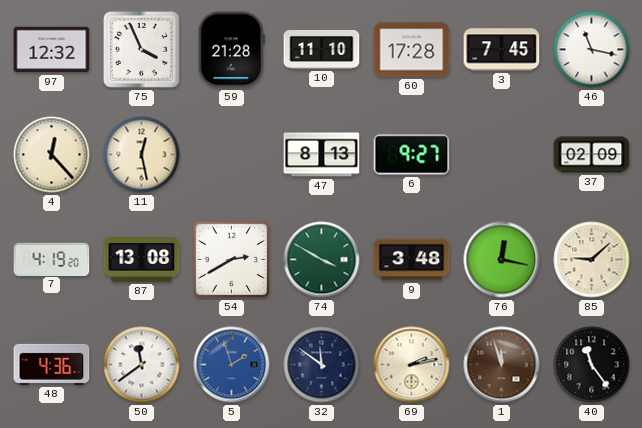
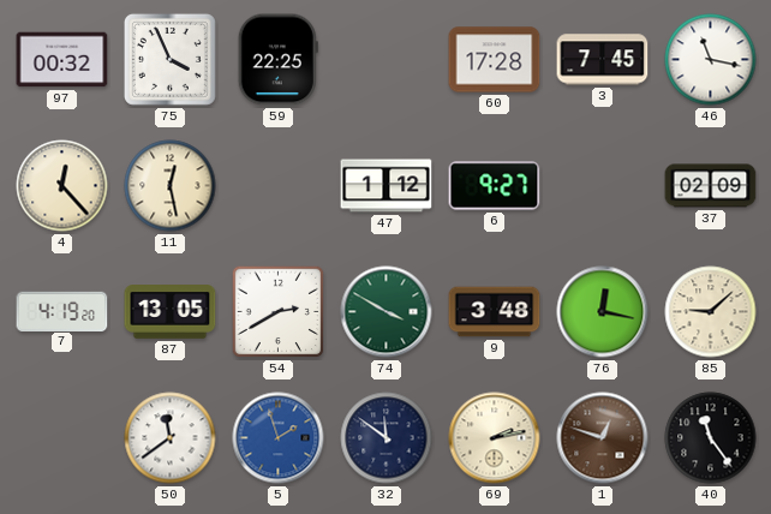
97: 12:32 -> 00:32 (62, 60)
59: 21:28 -> 22:25 (277, 60)
10: 11:10 -> none (322, 49)
47: 8:13 -> 1:12 (387, 186)
87: 13:08 -> 13:05 (171, 312)
48: 4:36 -> none (52, 364)
1: 11:57 -> 12:48 (603, 438)
